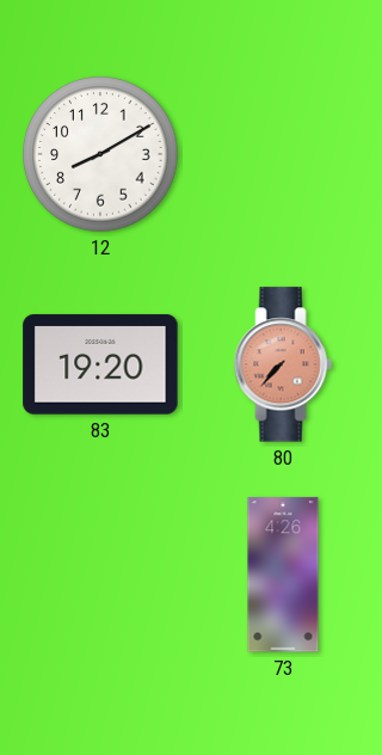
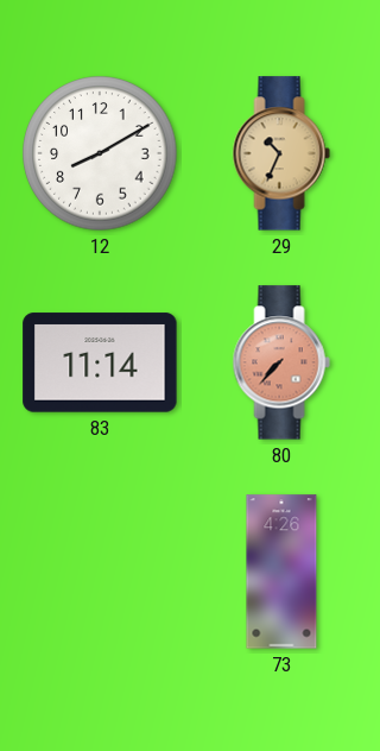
29: none -> 10:34 (281, 153)
83: 19:20 -> 11:14 (100, 362)
